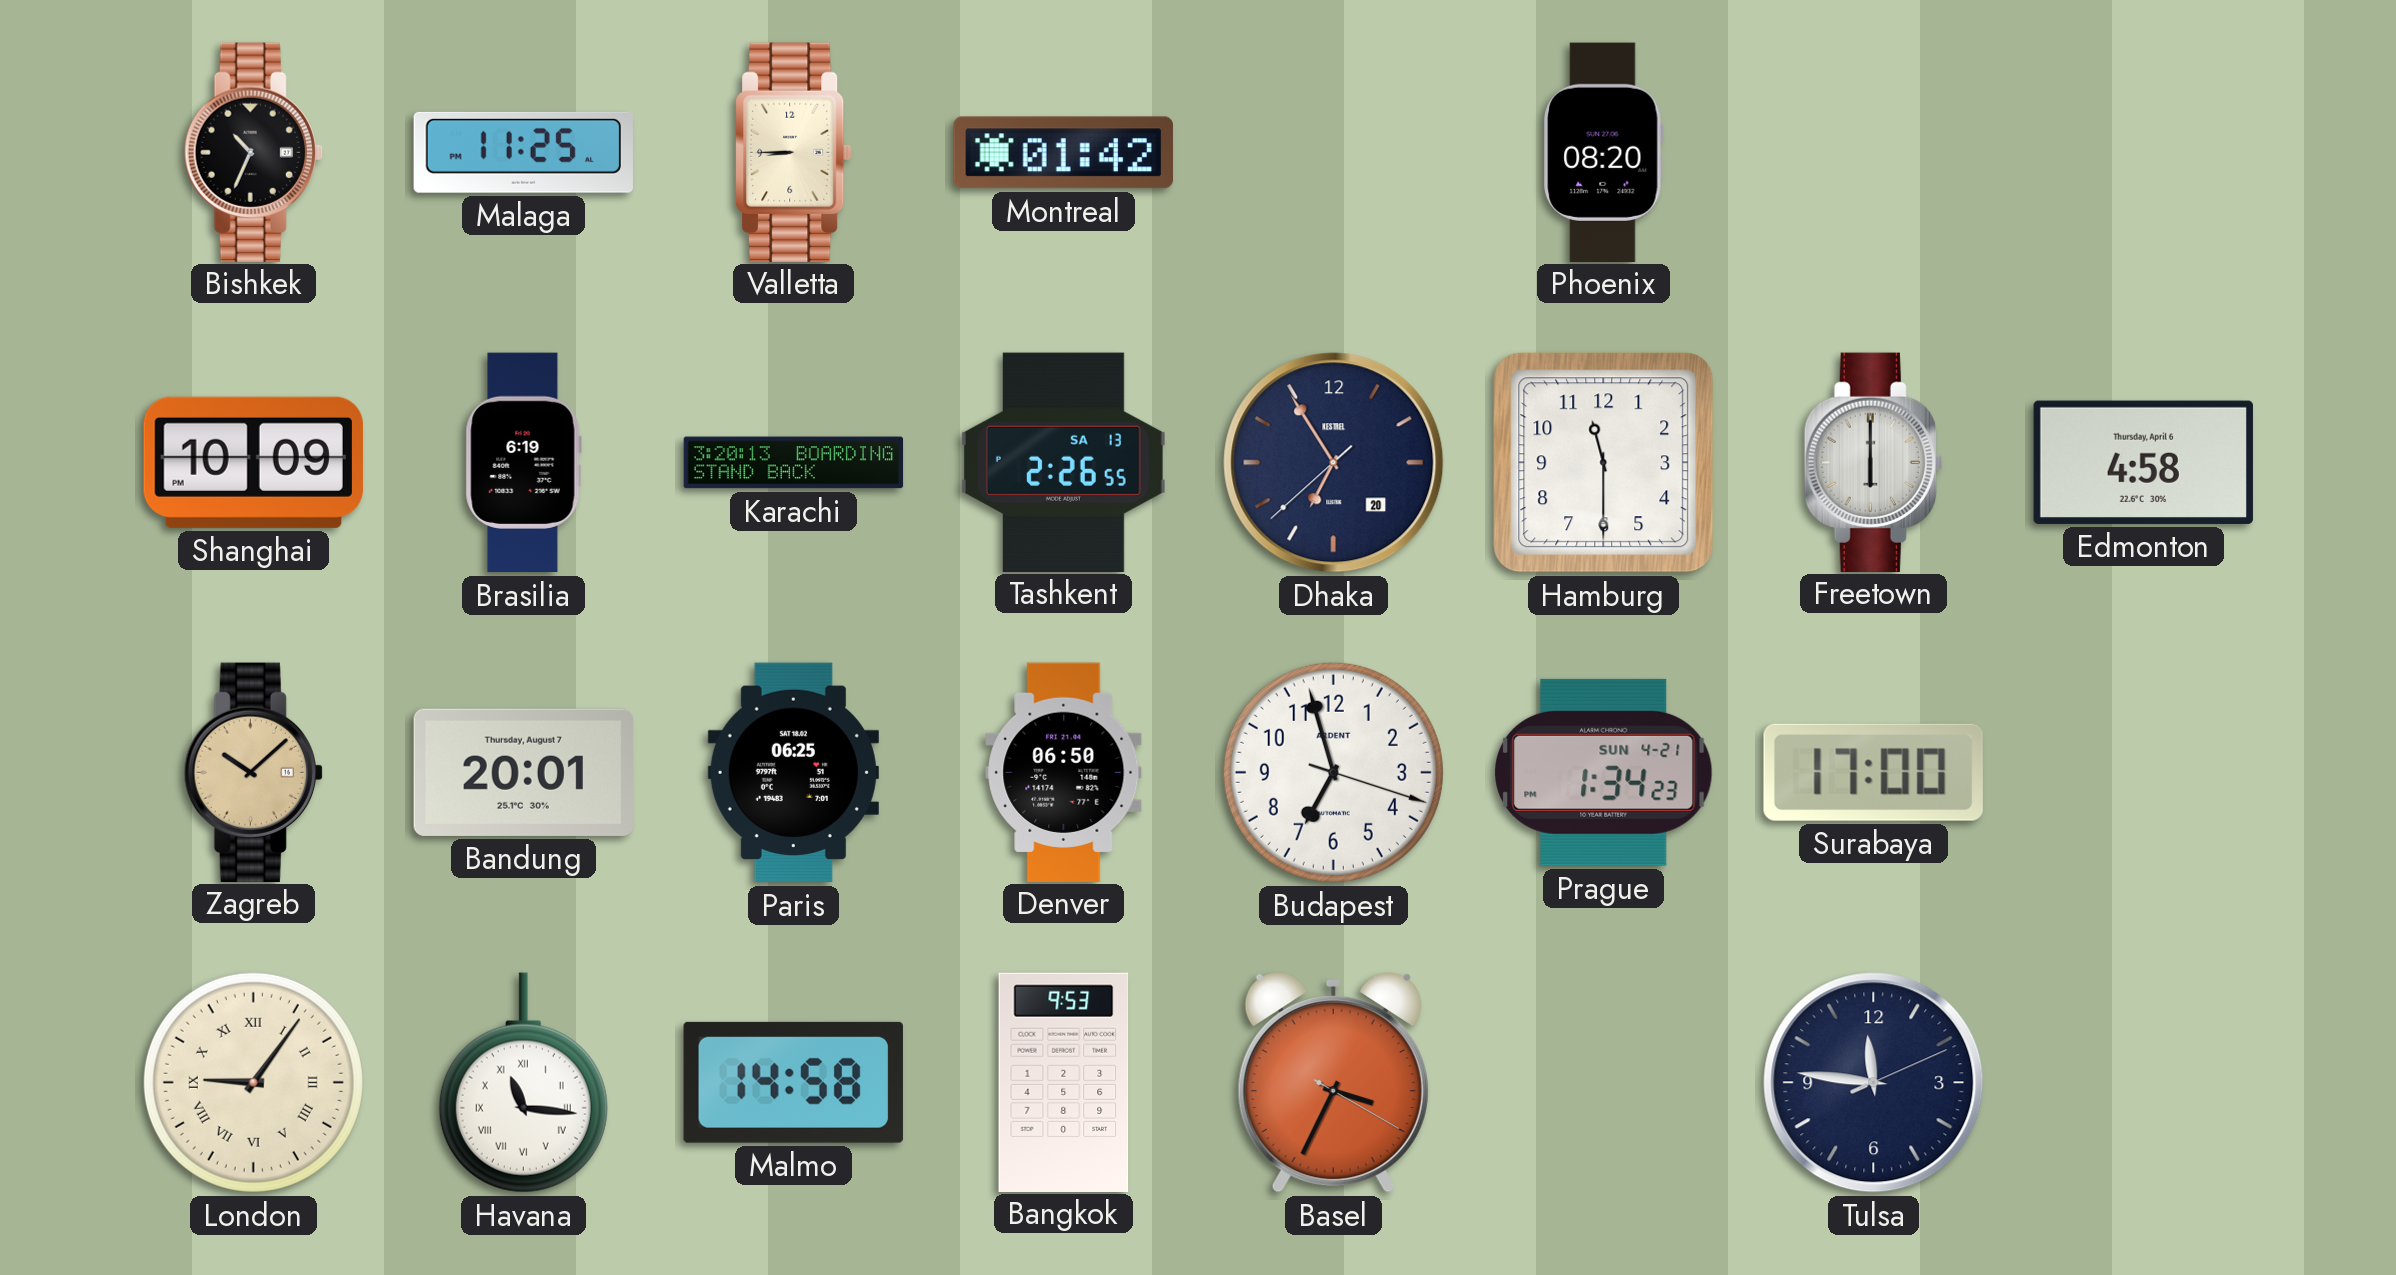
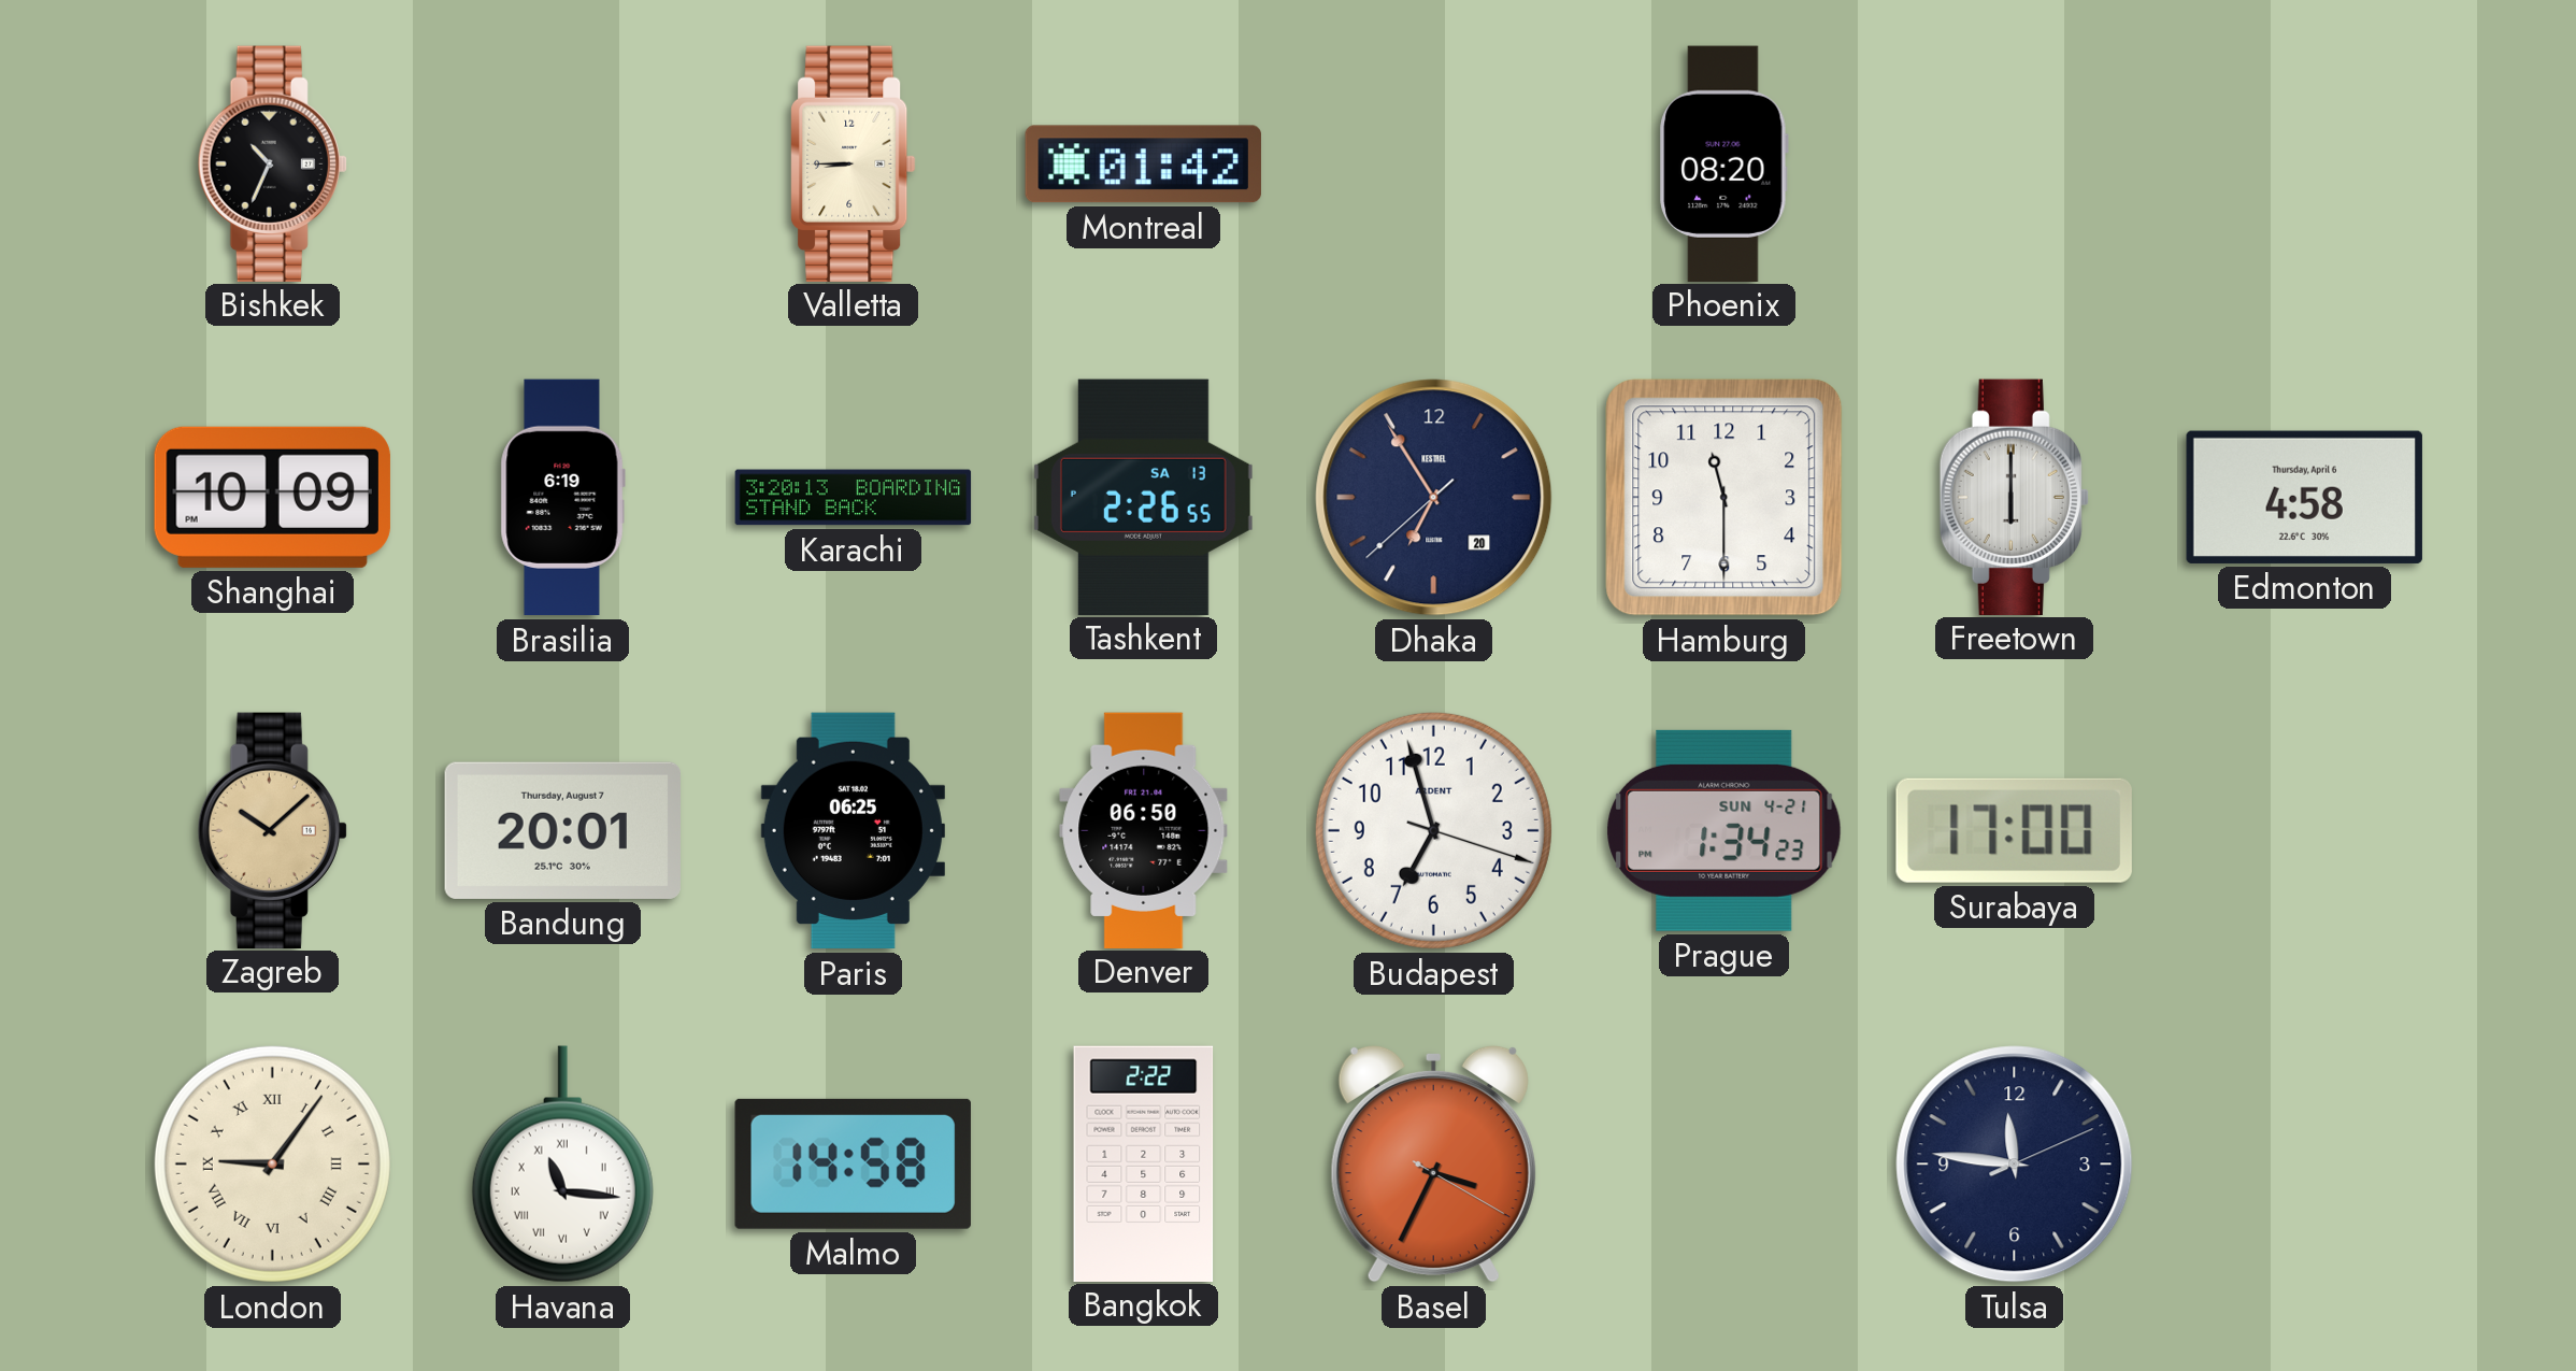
Malaga: 11:25 -> none (523, 152)
Bangkok: 9:53 -> 2:22 (1144, 1163)
